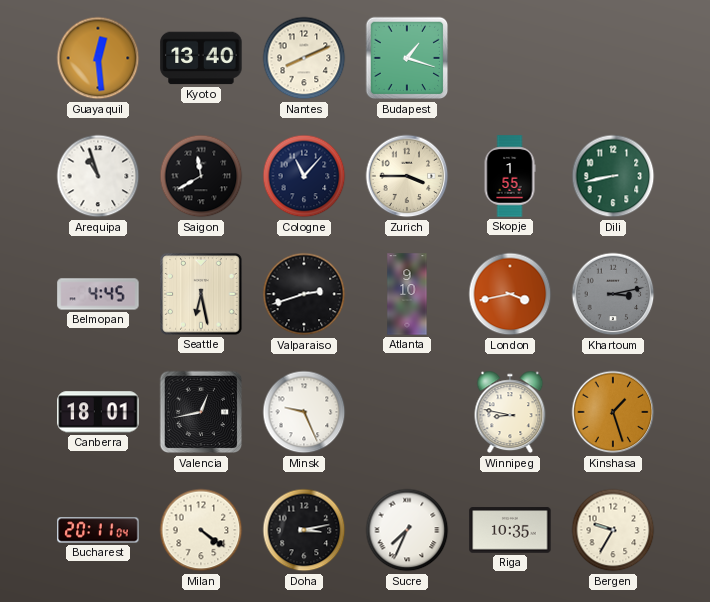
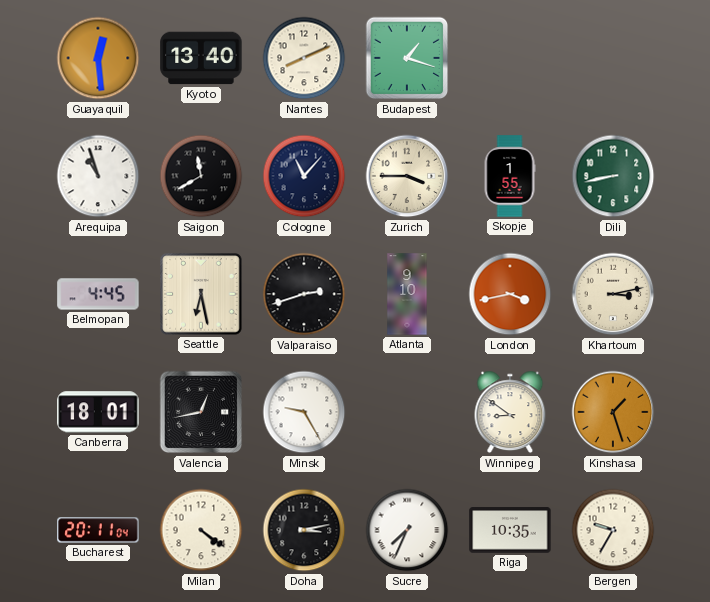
Khartoum dial: grey -> cream (613, 294)
Minsk: 9:26 -> 9:25 (304, 412)
Winnipeg: 8:47 -> 8:51 (510, 412)
